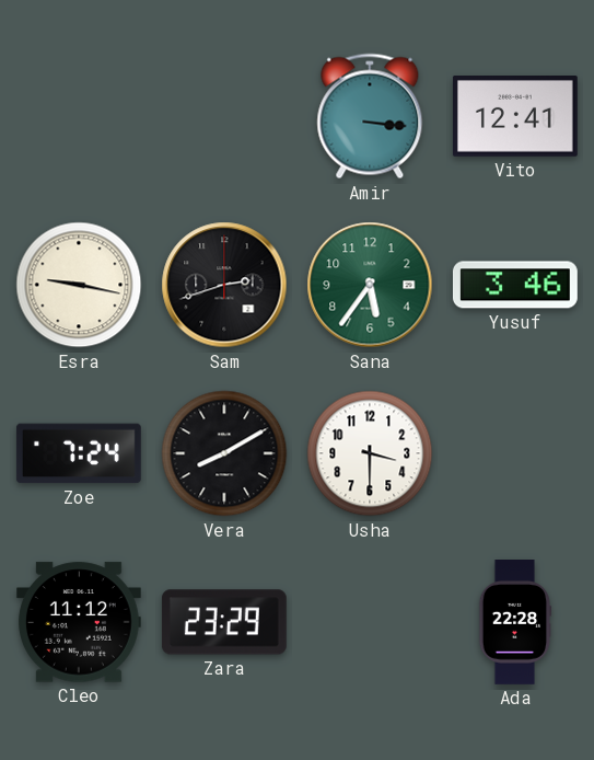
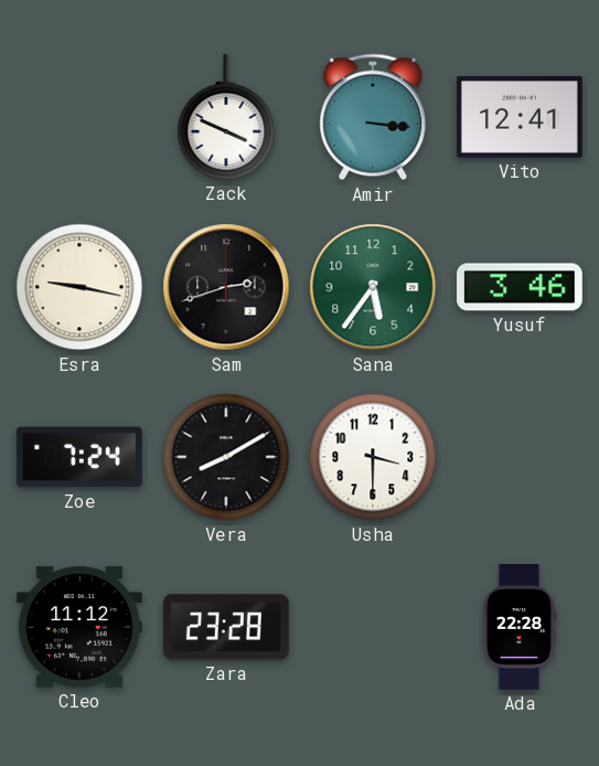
Zack: none -> 3:49 (226, 117)
Zara: 23:29 -> 23:28 (226, 627)
